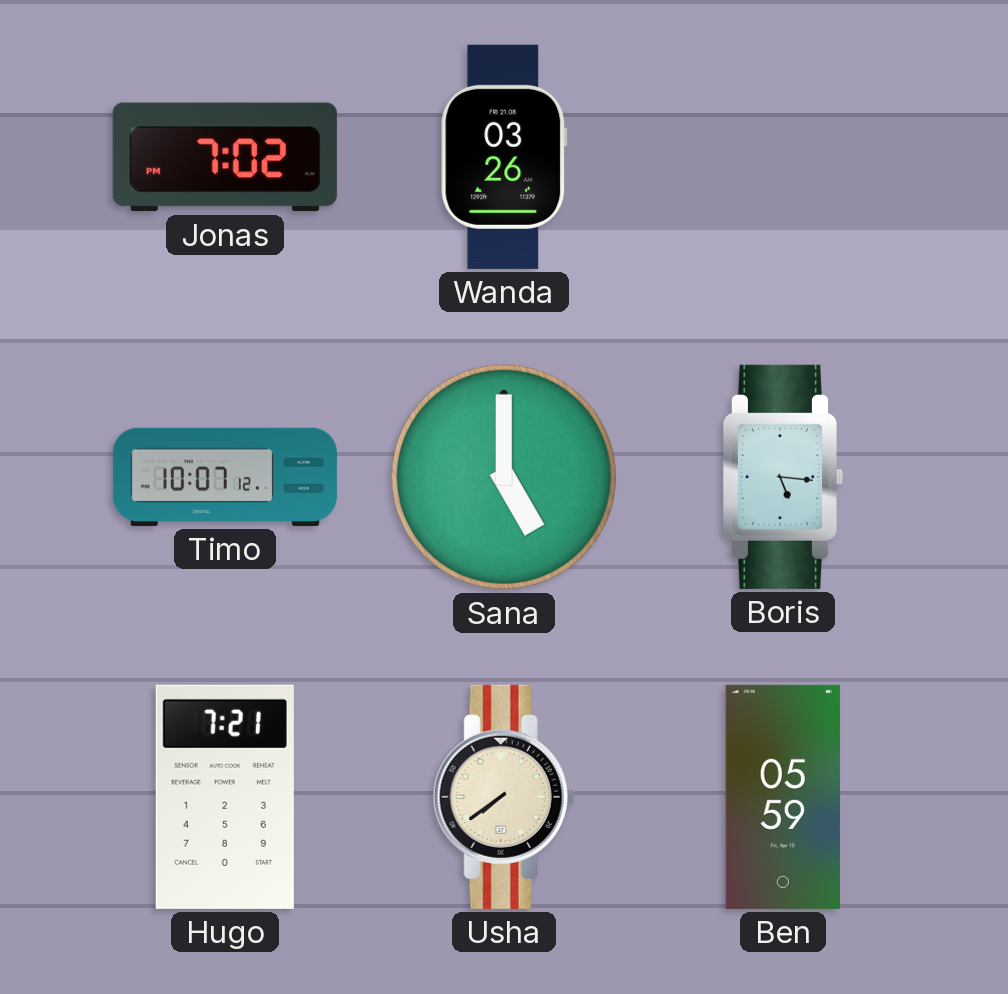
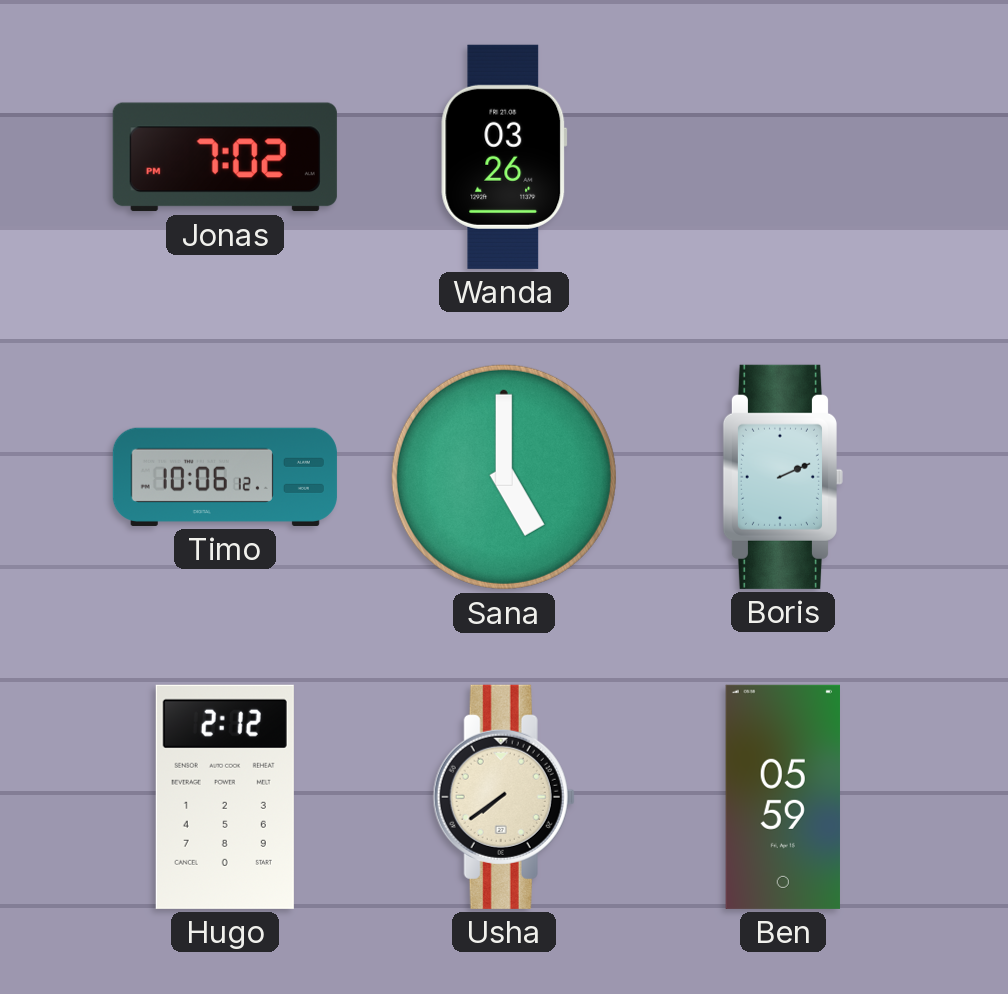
Timo: 10:07 -> 10:06 (225, 477)
Boris: 5:16 -> 2:11 (783, 477)
Hugo: 7:21 -> 2:12 (225, 797)
